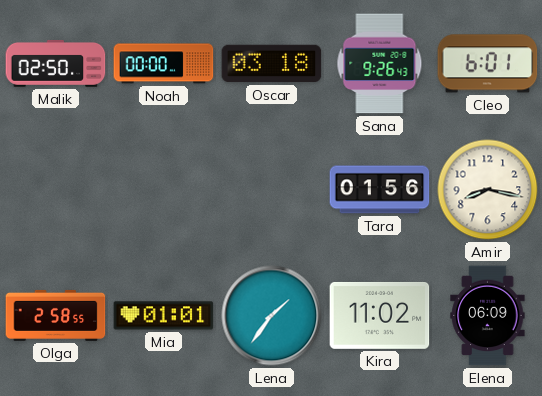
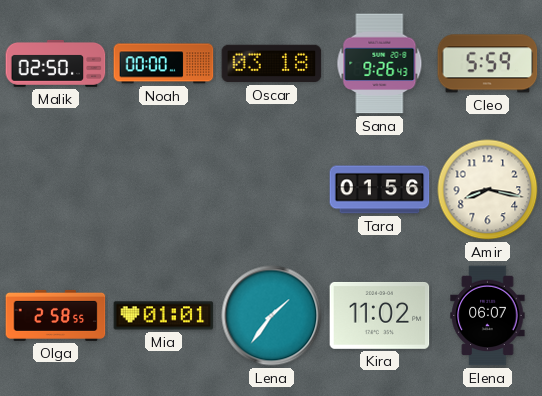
Cleo: 6:01 -> 5:59 (488, 64)
Elena: 06:09 -> 06:07 (488, 316)
